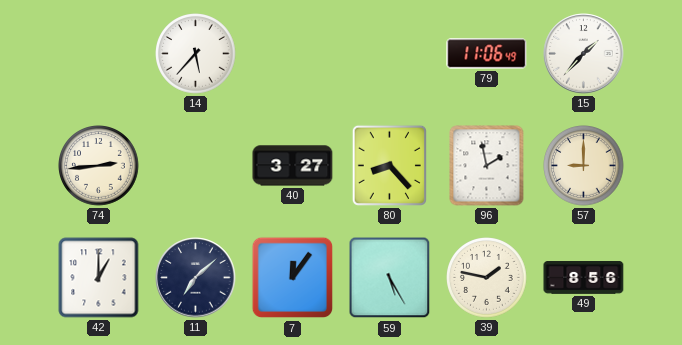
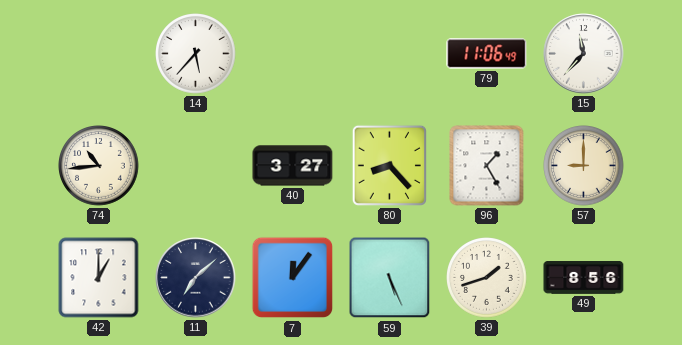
15: 1:37 -> 11:37 (584, 54)
74: 2:44 -> 10:44 (99, 166)
96: 1:58 -> 1:25 (487, 166)
59: 5:25 -> 5:26 (390, 278)
39: 1:47 -> 1:42 (487, 278)
